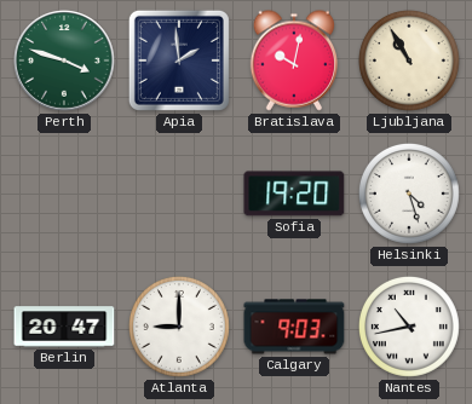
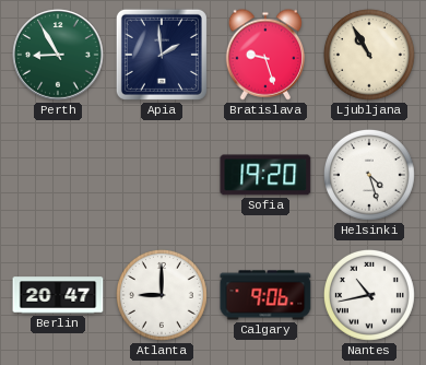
Perth: 3:48 -> 8:55 (58, 55)
Bratislava: 10:02 -> 9:27 (264, 55)
Calgary: 9:03 -> 9:06 (265, 295)
